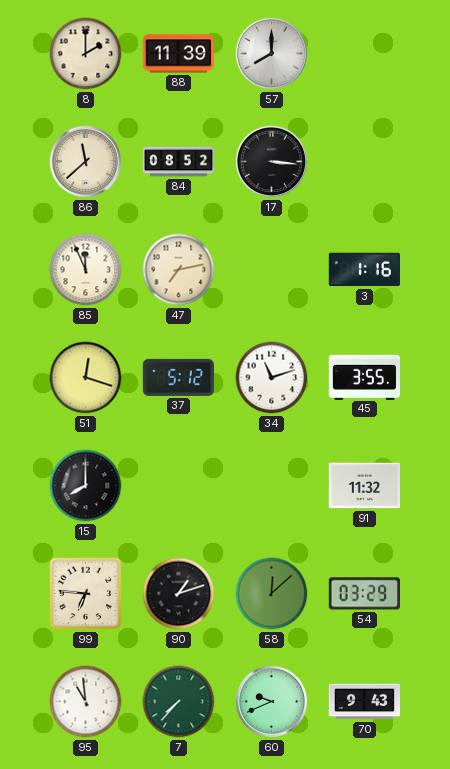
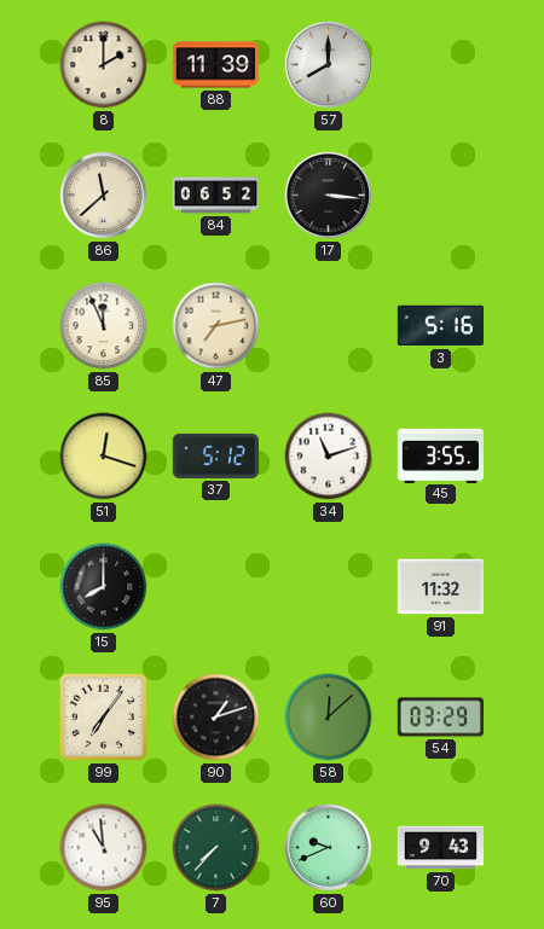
84: 08:52 -> 06:52 (216, 196)
3: 1:16 -> 5:16 (440, 326)
99: 6:46 -> 7:06 (104, 718)
